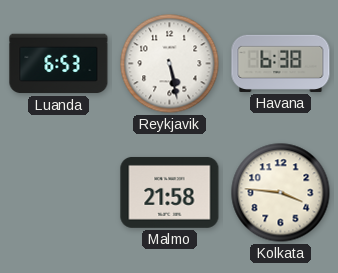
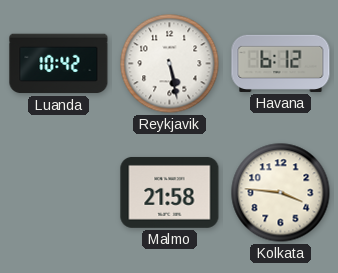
Luanda: 6:53 -> 10:42 (59, 64)
Havana: 6:38 -> 6:12 (281, 63)
